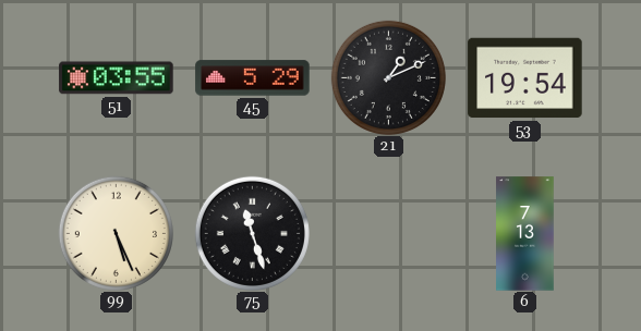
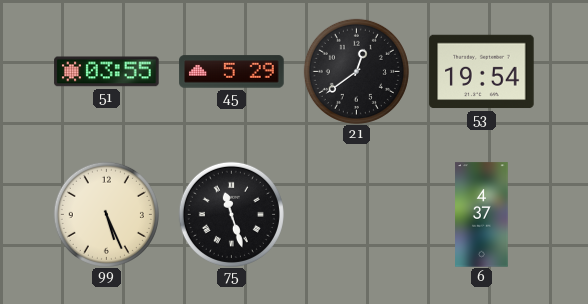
21: 1:11 -> 12:39 (356, 71)
6: 7:13 -> 4:37 (482, 215)
